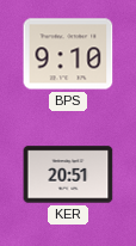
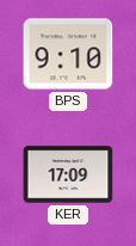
KER: 20:51 -> 17:09 (68, 174)
